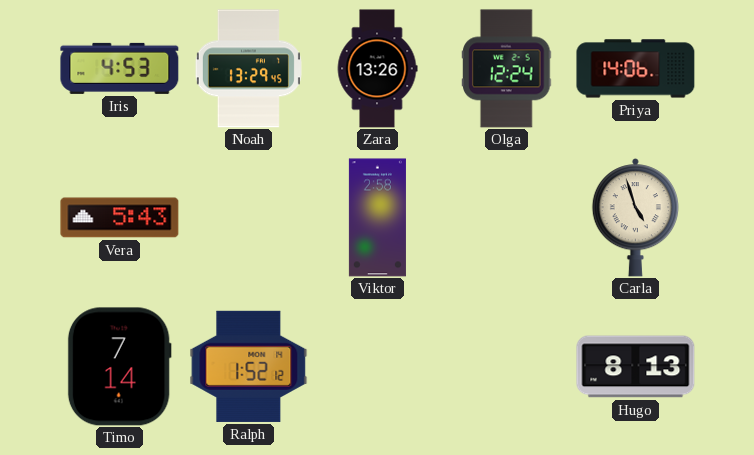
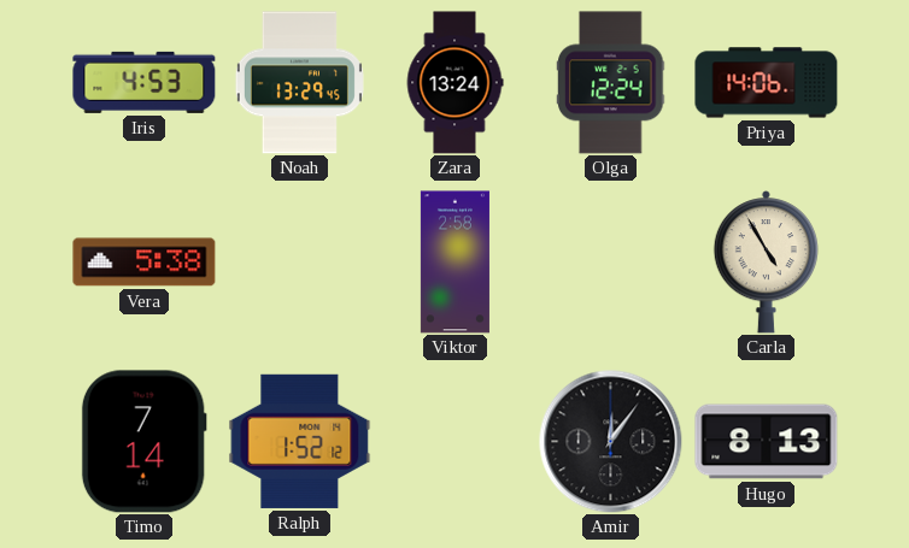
Zara: 13:26 -> 13:24 (454, 83)
Vera: 5:43 -> 5:38 (145, 263)
Carla: 4:57 -> 4:55 (766, 263)
Amir: none -> 12:06 (611, 442)
